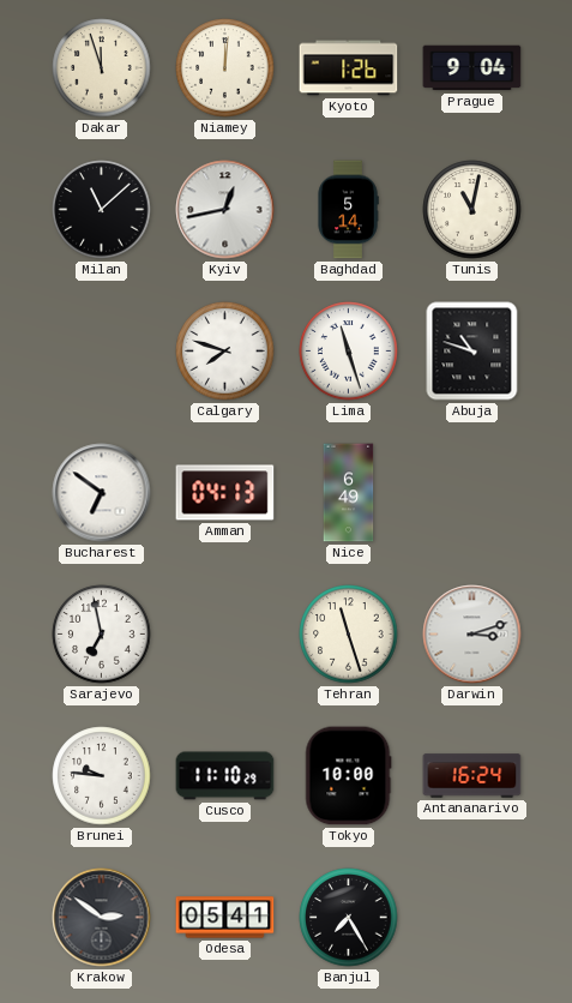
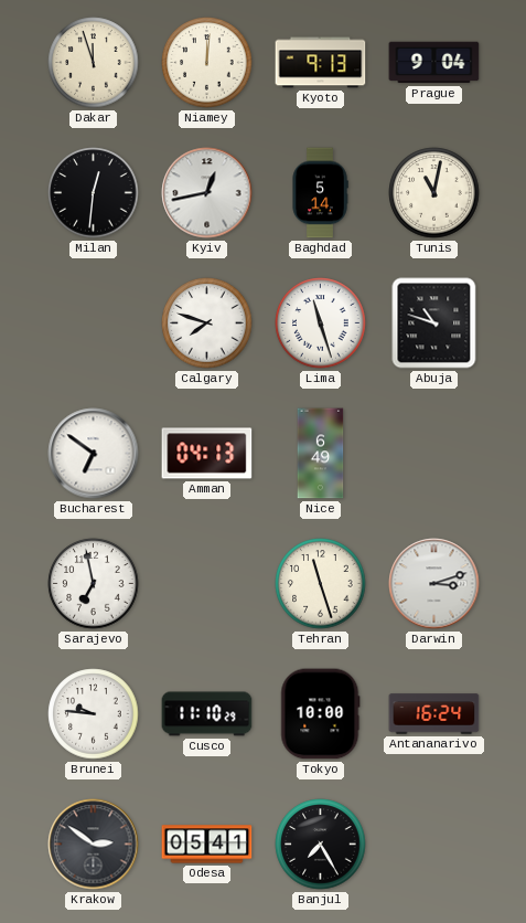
Kyoto: 1:26 -> 9:13 (321, 63)
Milan: 11:08 -> 12:31 (94, 193)
